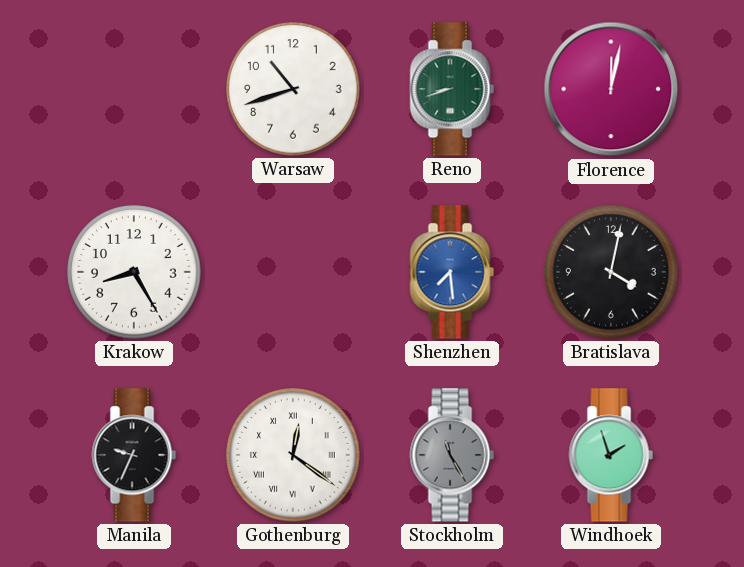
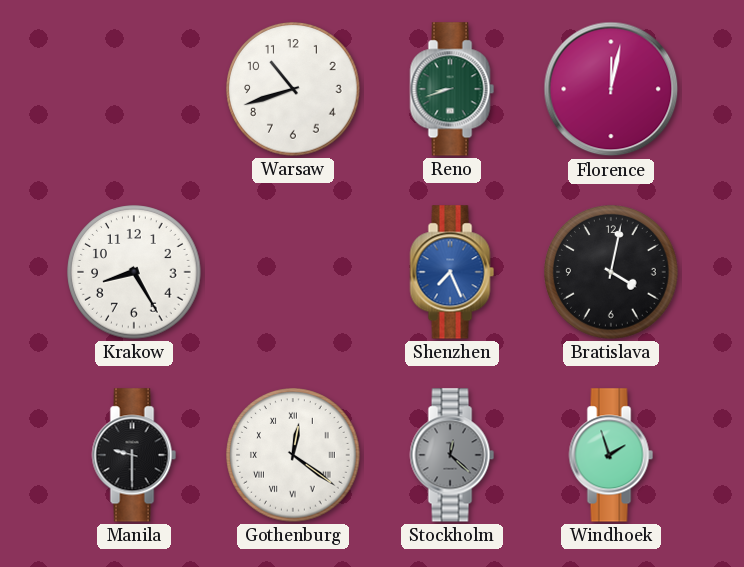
Shenzhen: 7:29 -> 7:26 (452, 272)
Manila: 9:34 -> 9:30 (134, 455)
Stockholm: 11:25 -> 12:22 (452, 455)
